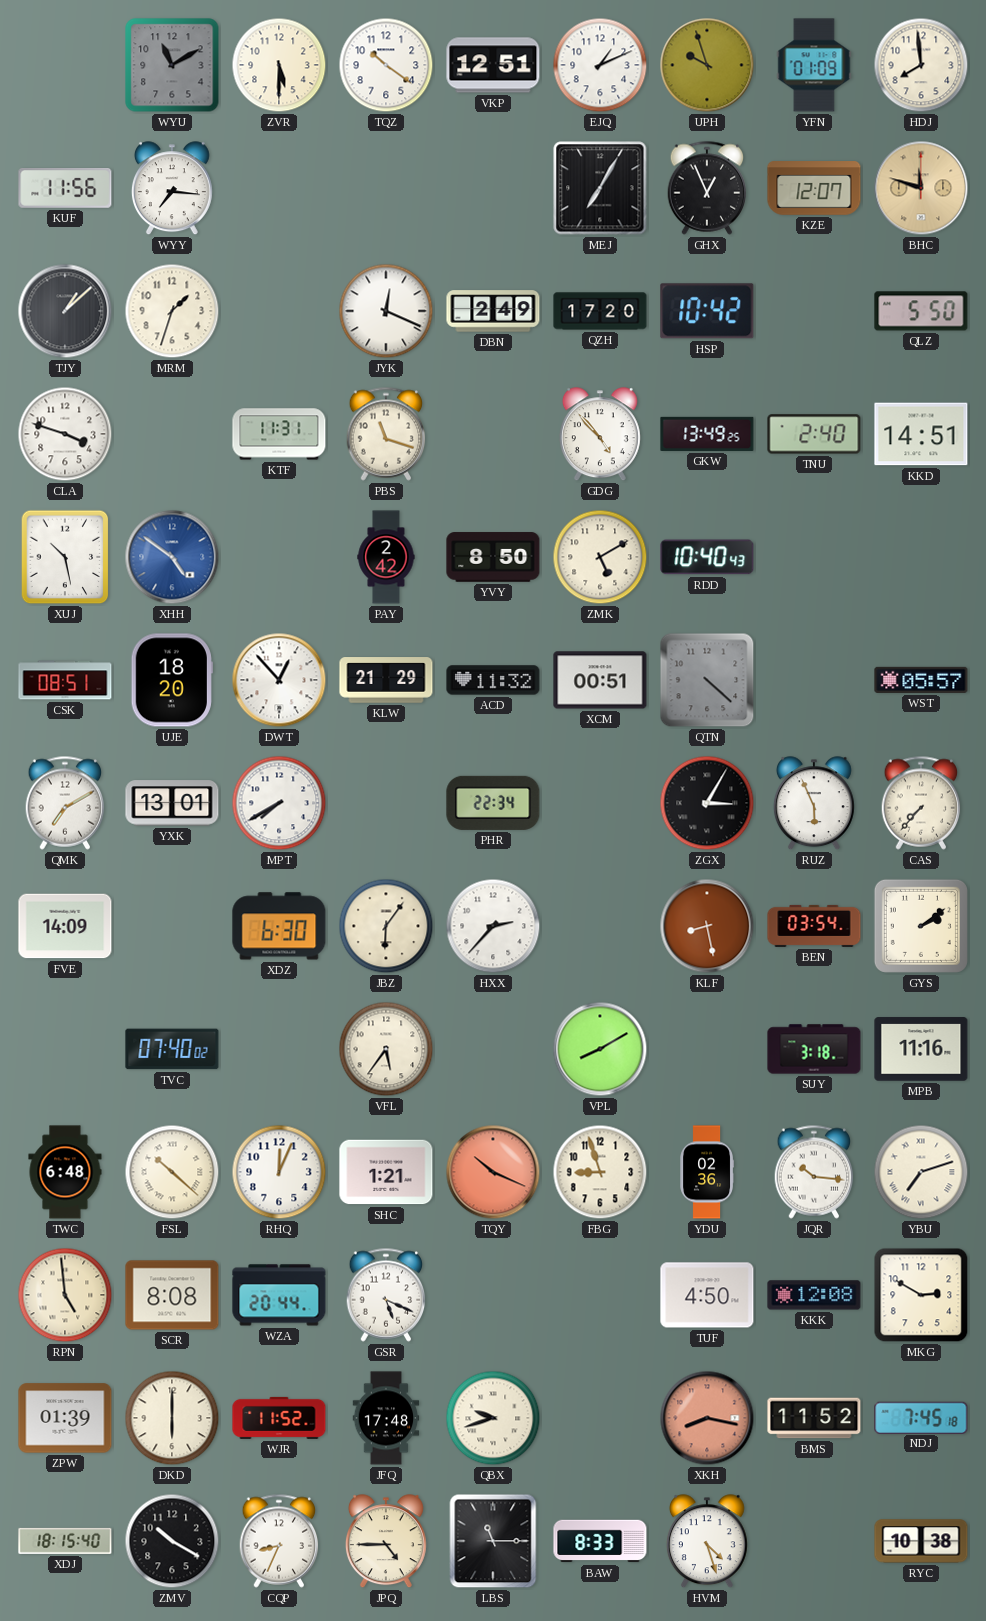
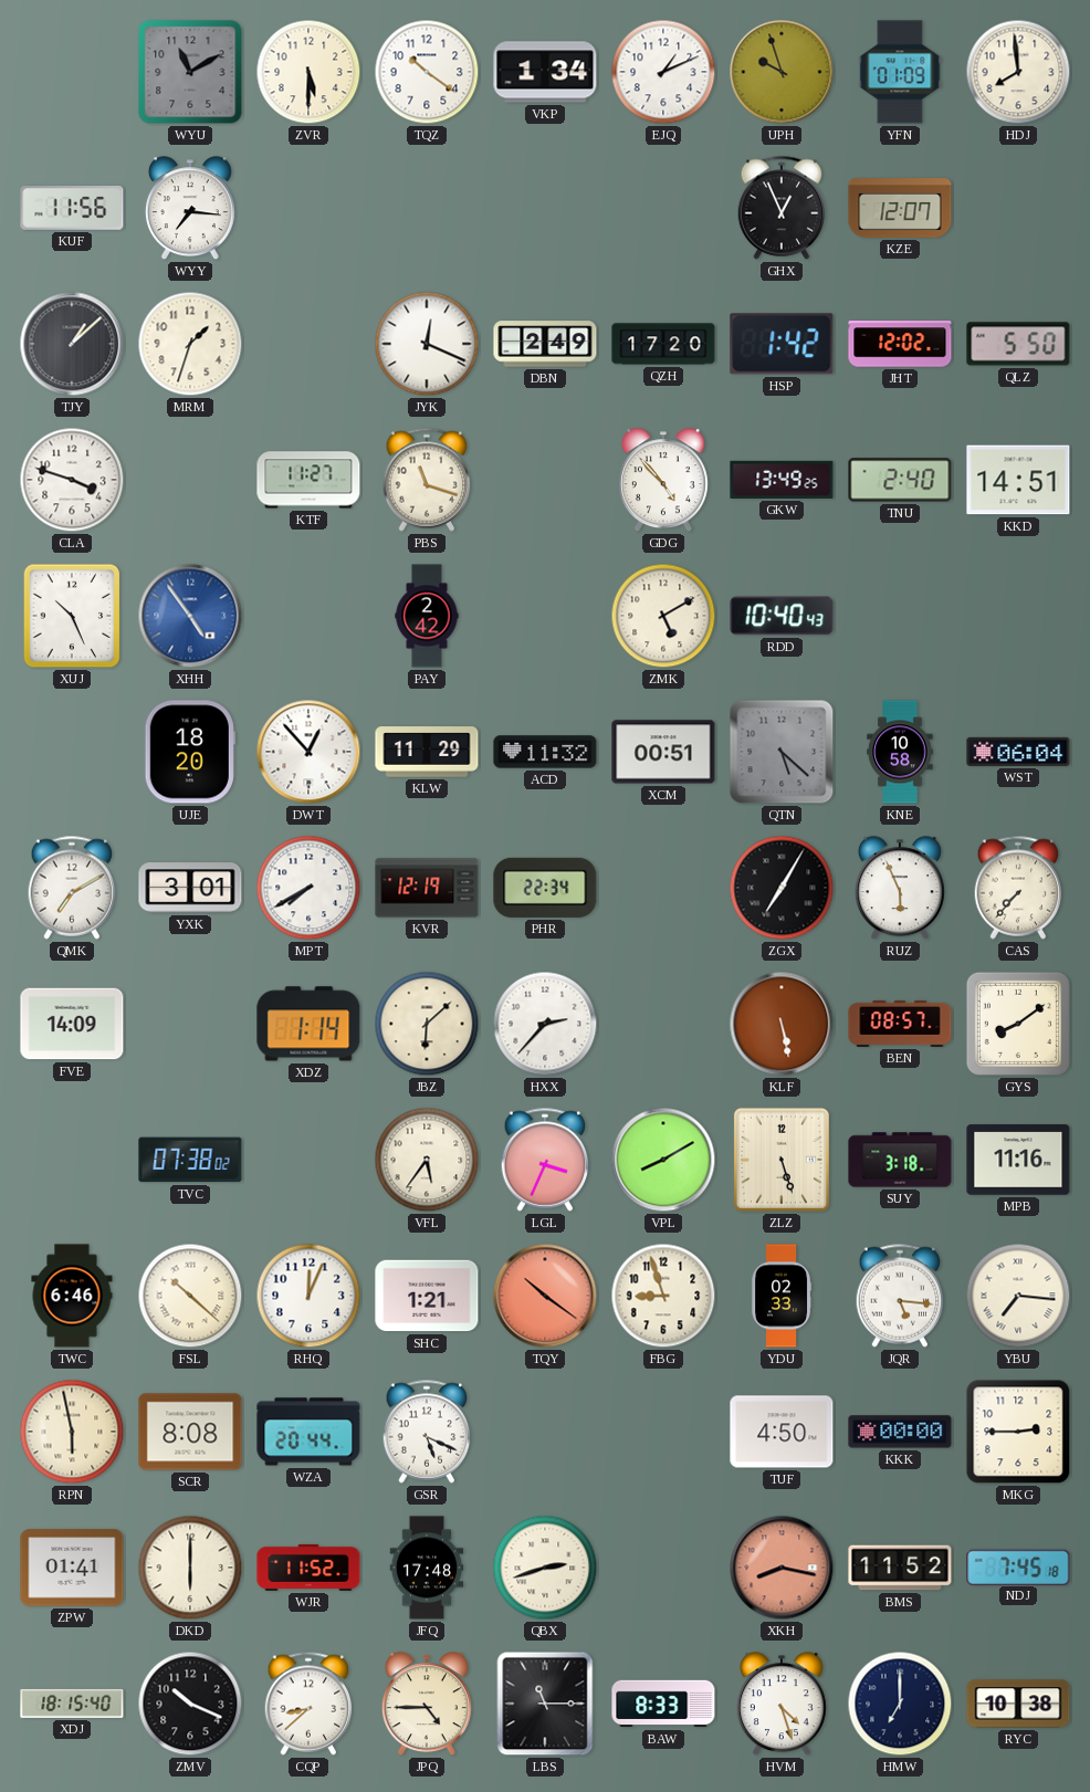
VKP: 12:51 -> 1:34 (545, 72)
MEJ: 7:05 -> none (600, 188)
BHC: 11:48 -> none (921, 188)
HSP: 10:42 -> 1:42 (782, 344)
JHT: none -> 12:02 (900, 344)
KTF: 11:31 -> 11:27 (308, 480)
XUJ: 10:28 -> 10:26 (72, 616)
XHH: 4:51 -> 4:54 (190, 616)
YVY: 8:50 -> none (493, 557)
CSK: 08:51 -> none (65, 680)
KLW: 21:29 -> 11:29 (427, 752)
QTN: 4:22 -> 5:22 (782, 752)
KNE: none -> 10:58 (900, 752)
WST: 05:57 -> 06:04 (1018, 752)
YXK: 13:01 -> 3:01 (190, 888)
KVR: none -> 12:19 (427, 888)
ZGX: 3:05 -> 7:05 (782, 888)
XDZ: 6:30 -> 1:14 (308, 1024)
JBZ: 6:06 -> 6:08 (427, 1024)
KLF: 8:28 -> 5:28 (782, 1024)
BEN: 03:54 -> 08:57 (900, 1024)
GYS: 2:09 -> 8:09 (1018, 1024)
TVC: 07:40 -> 07:38 (190, 1160)
LGL: none -> 3:34 (545, 1160)
ZLZ: none -> 5:27 (782, 1160)
TWC: 6:48 -> 6:46 (72, 1296)
TQY: 10:19 -> 10:21 (545, 1296)
YDU: 02:36 -> 02:33 (780, 1296)
JQR: 10:16 -> 5:16 (900, 1296)
YBU: 7:12 -> 7:16 (1018, 1296)
RPN: 4:59 -> 5:58 (72, 1432)
KKK: 12:08 -> 00:00 (900, 1432)
MKG: 2:50 -> 2:45 (1018, 1432)
ZPW: 01:39 -> 01:41 (72, 1568)
QBX: 9:42 -> 2:42 (545, 1568)
ZMV: 10:20 -> 10:19 (190, 1704)
CQP: 8:34 -> 8:38 (308, 1704)
HMW: none -> 7:00 (900, 1704)
